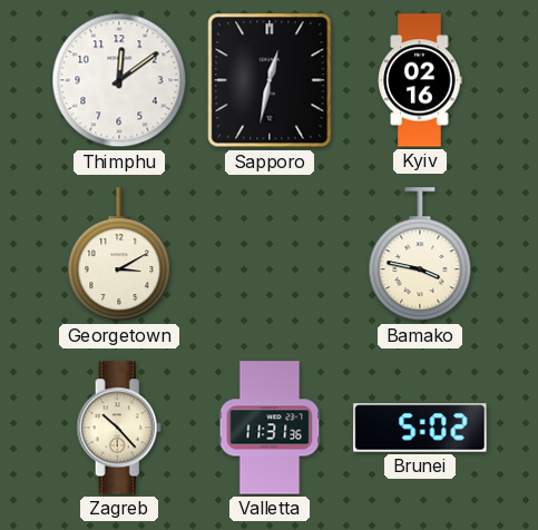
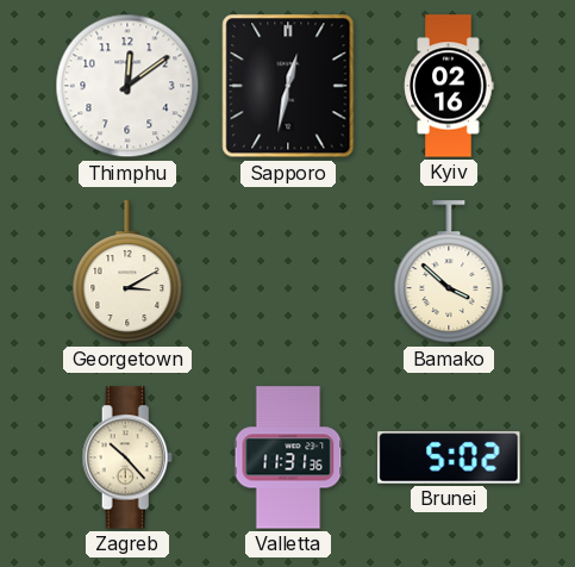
Bamako: 3:47 -> 3:52 (449, 273)
